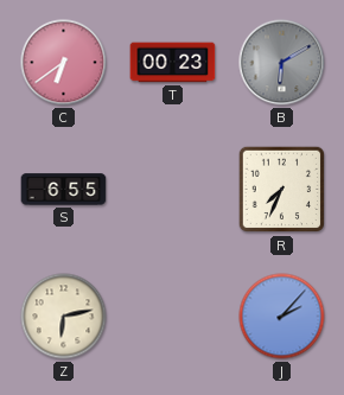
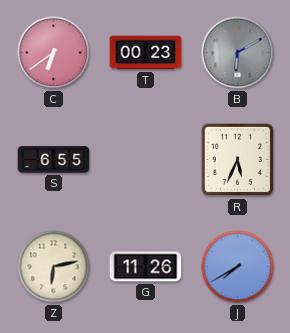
R: 7:34 -> 5:34 (238, 160)
G: none -> 11:26 (146, 267)
J: 2:07 -> 7:40 (238, 267)
